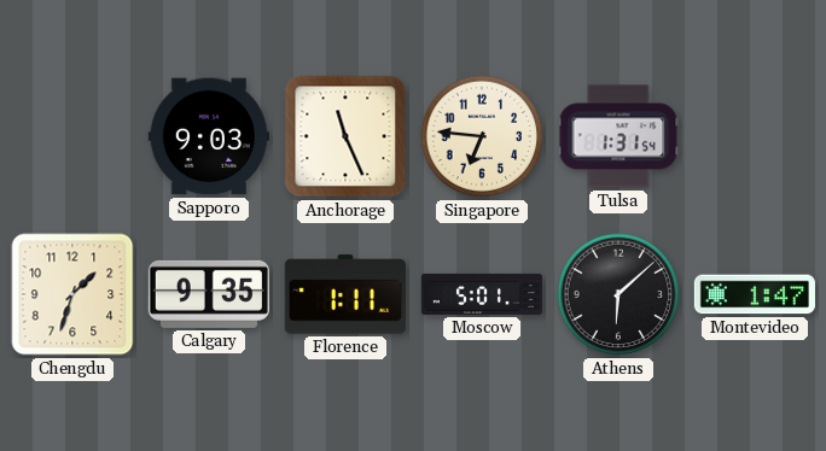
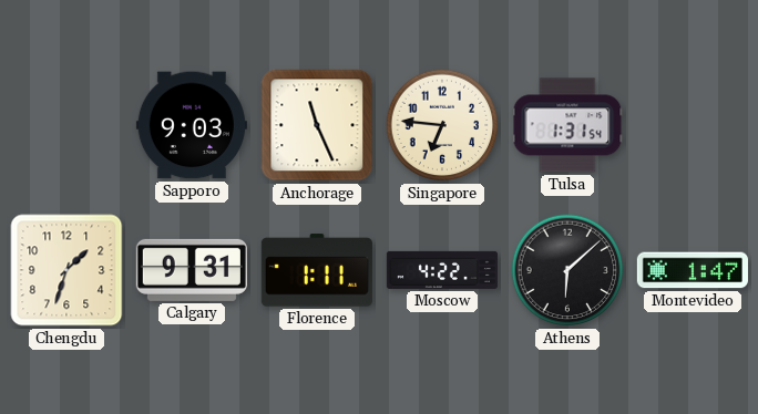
Calgary: 9:35 -> 9:31 (192, 270)
Moscow: 5:01 -> 4:22 (442, 270)
